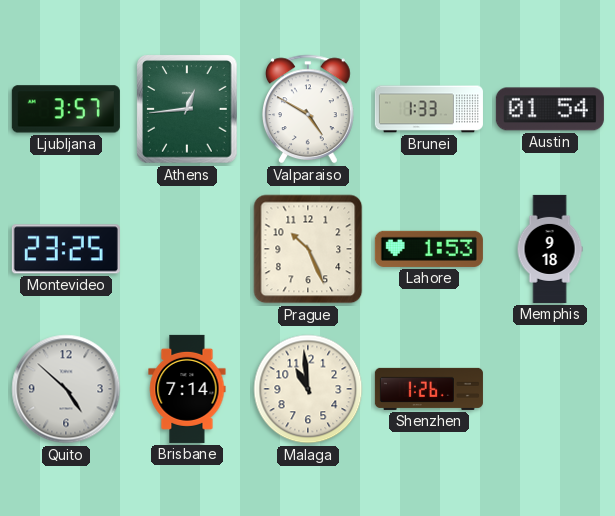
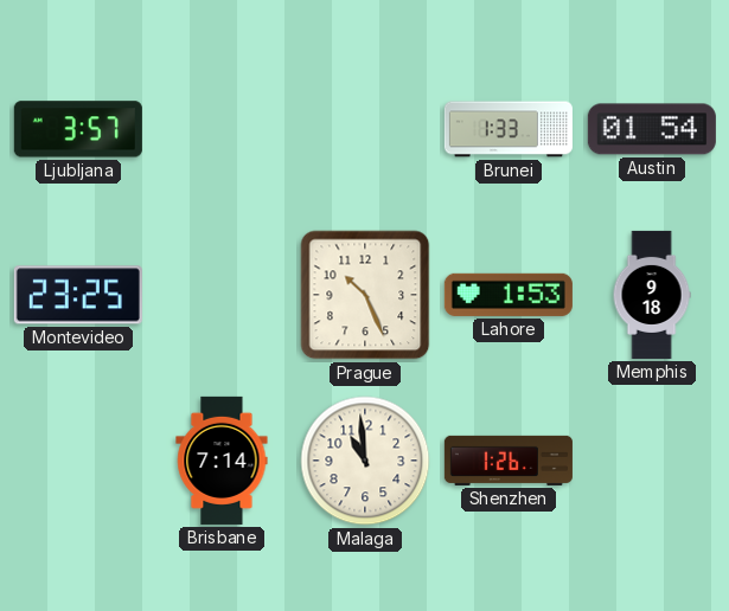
Athens: 12:44 -> none (187, 109)
Valparaiso: 4:50 -> none (309, 109)
Quito: 4:52 -> none (66, 389)
